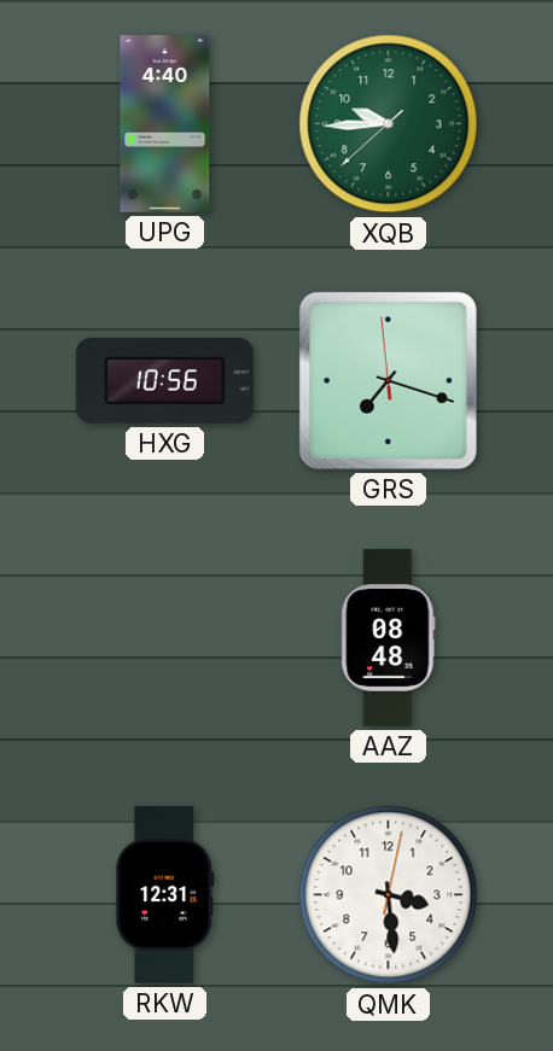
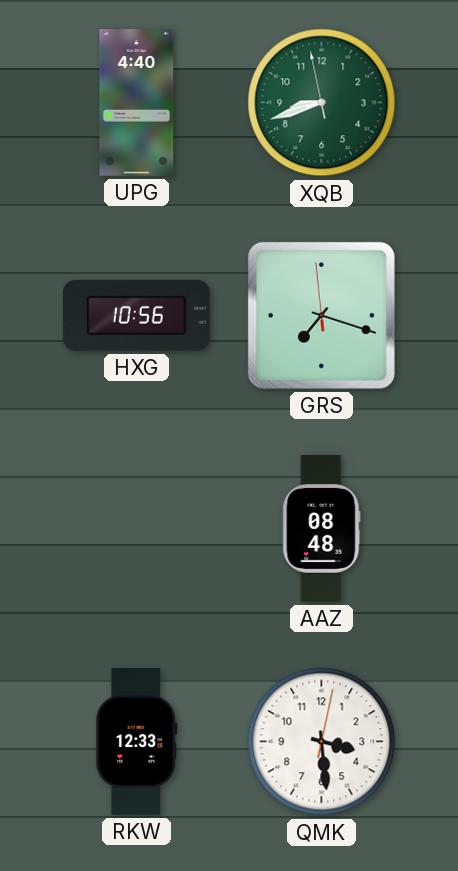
XQB: 9:44 -> 8:41 (322, 103)
RKW: 12:31 -> 12:33 (137, 742)
